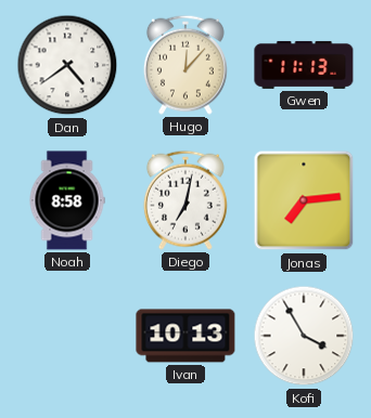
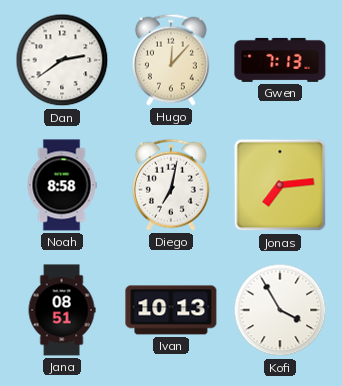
Dan: 4:39 -> 2:39 (62, 60)
Gwen: 11:13 -> 7:13 (280, 60)
Jana: none -> 08:51 (62, 310)
